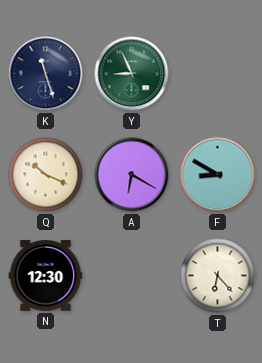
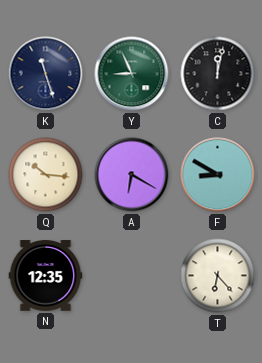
C: none -> 12:02 (218, 74)
Q: 10:19 -> 10:16 (46, 175)
N: 12:30 -> 12:35 (46, 276)
